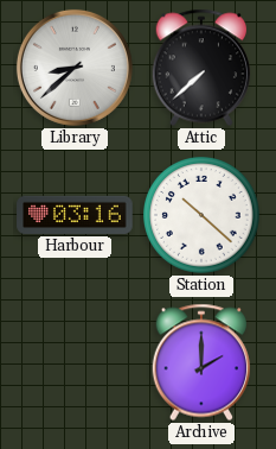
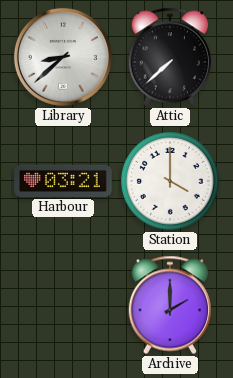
Harbour: 03:16 -> 03:21 (63, 181)
Station: 10:22 -> 4:00 (171, 182)
